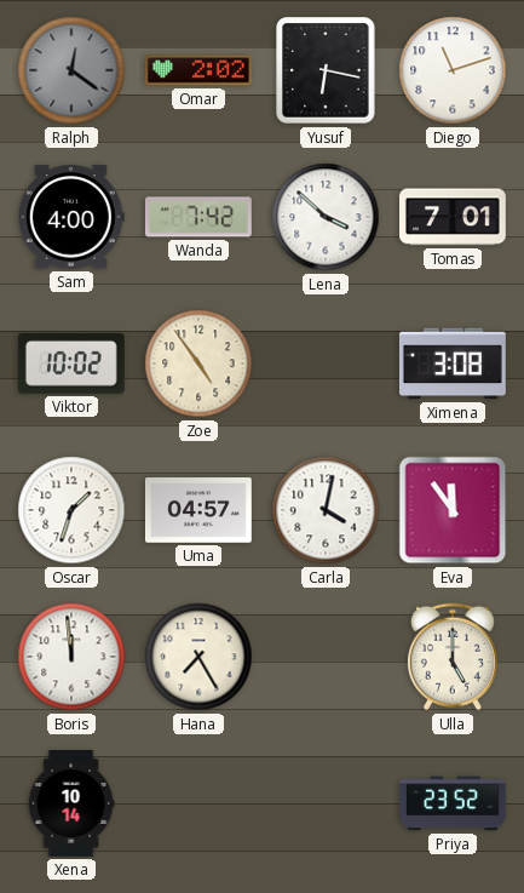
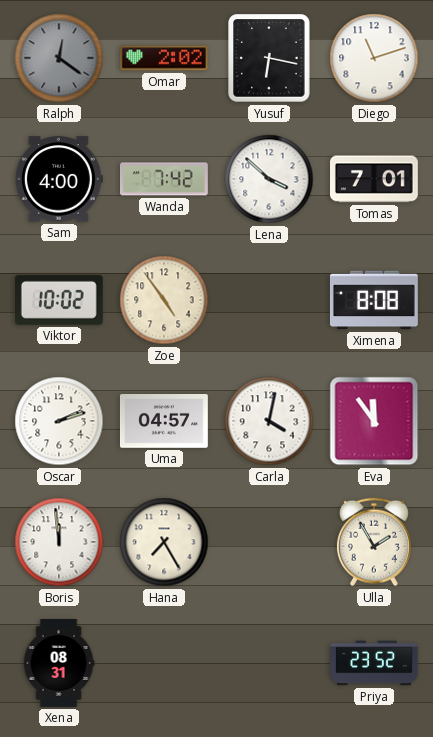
Ximena: 3:08 -> 8:08 (374, 300)
Oscar: 1:33 -> 2:12 (59, 421)
Ulla: 5:00 -> 1:55 (374, 542)
Xena: 10:14 -> 08:31 (59, 664)
